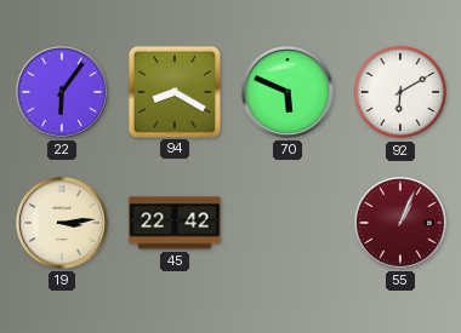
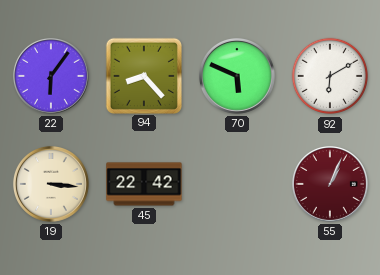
94: 8:20 -> 8:23 (143, 75)
19: 3:14 -> 3:16 (51, 184)
